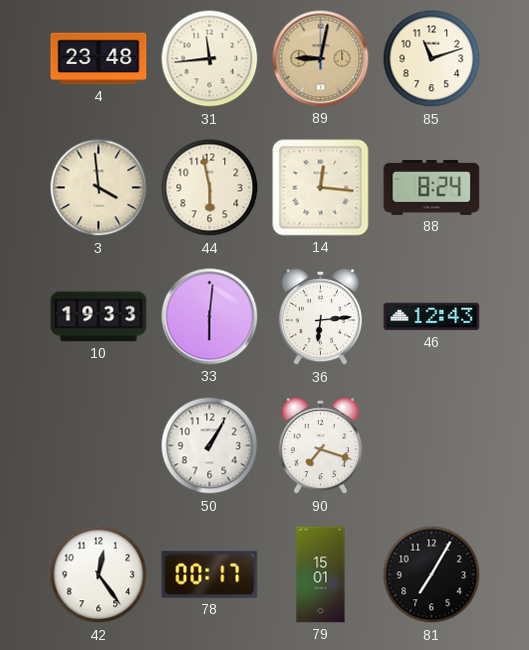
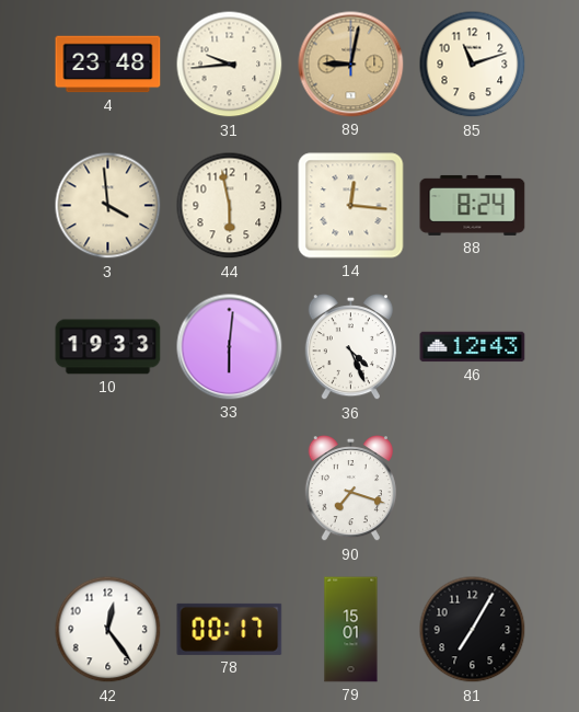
31: 11:44 -> 9:44 (230, 65)
36: 6:14 -> 4:26 (350, 347)
50: 1:05 -> none (210, 446)
